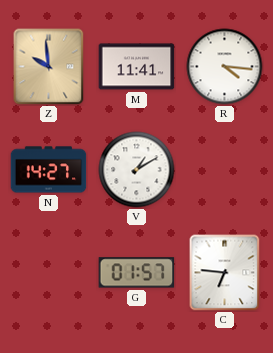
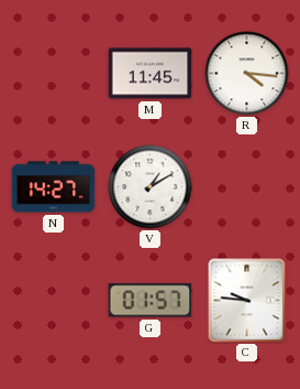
Z: 9:59 -> none (49, 67)
M: 11:41 -> 11:45 (151, 74)
C: 6:46 -> 9:46 (247, 301)
